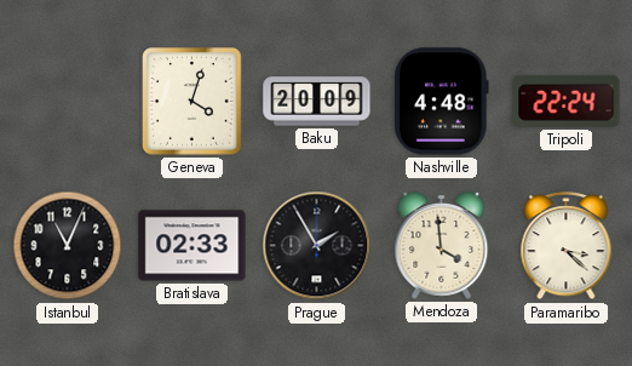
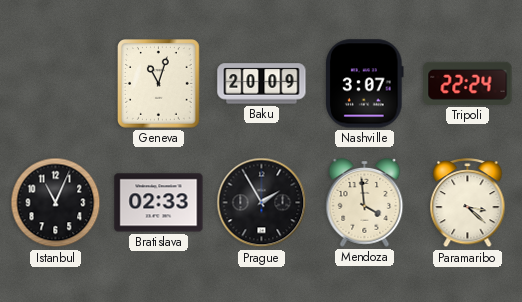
Geneva: 4:03 -> 11:03 (159, 84)
Nashville: 4:48 -> 3:07 (365, 84)
